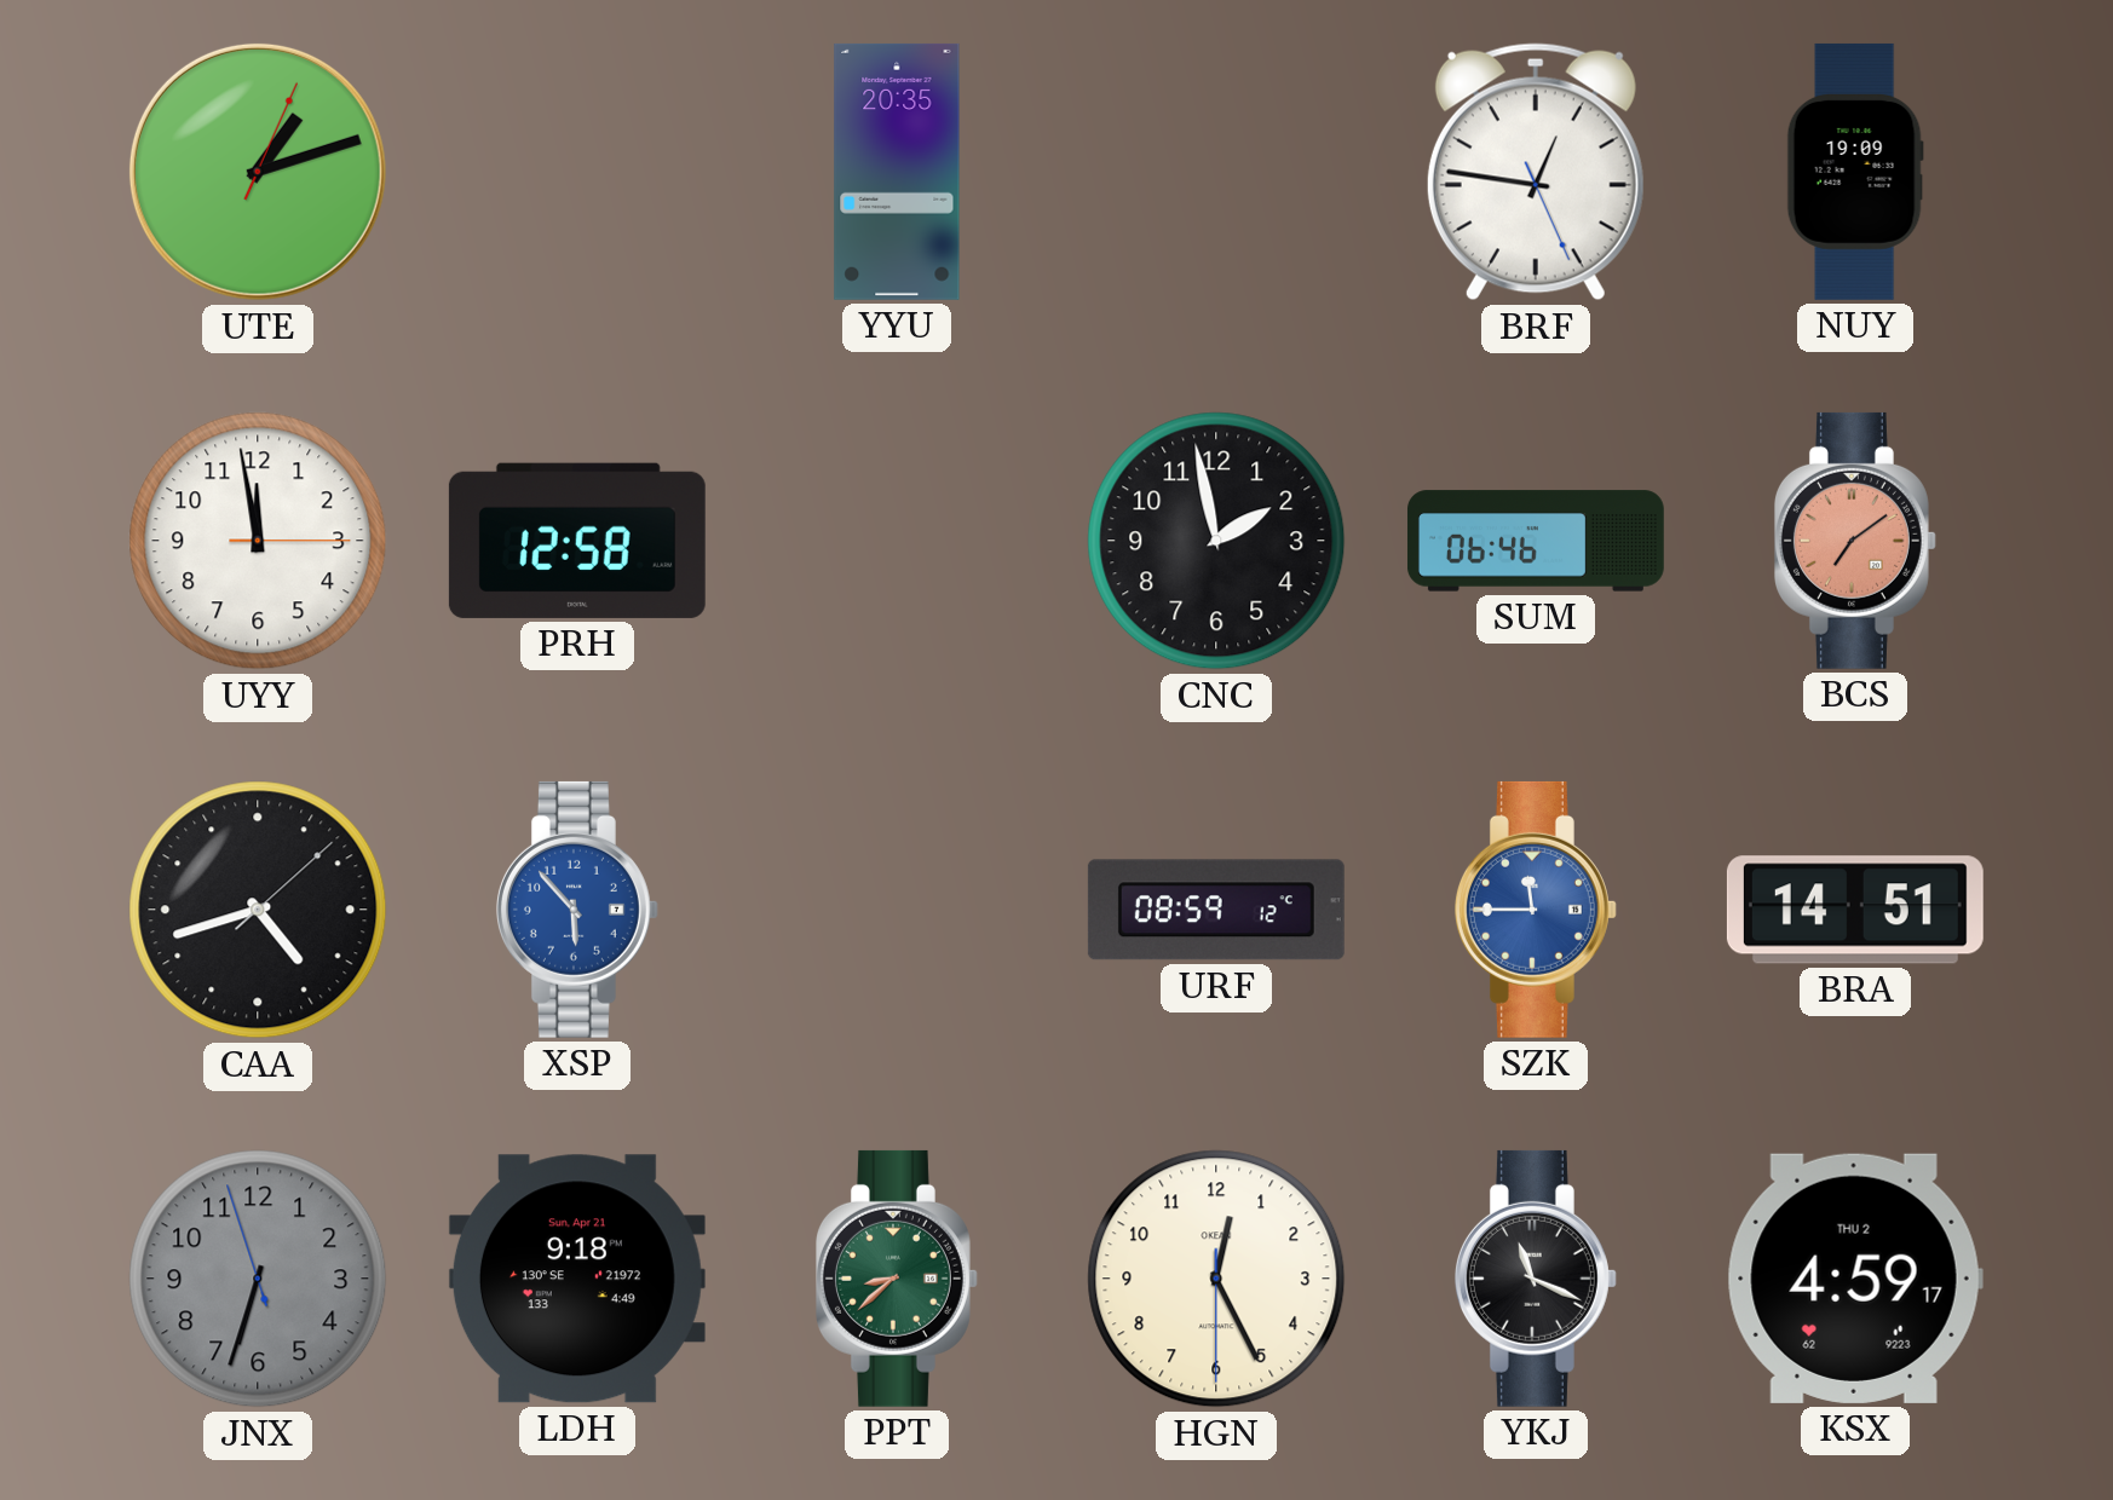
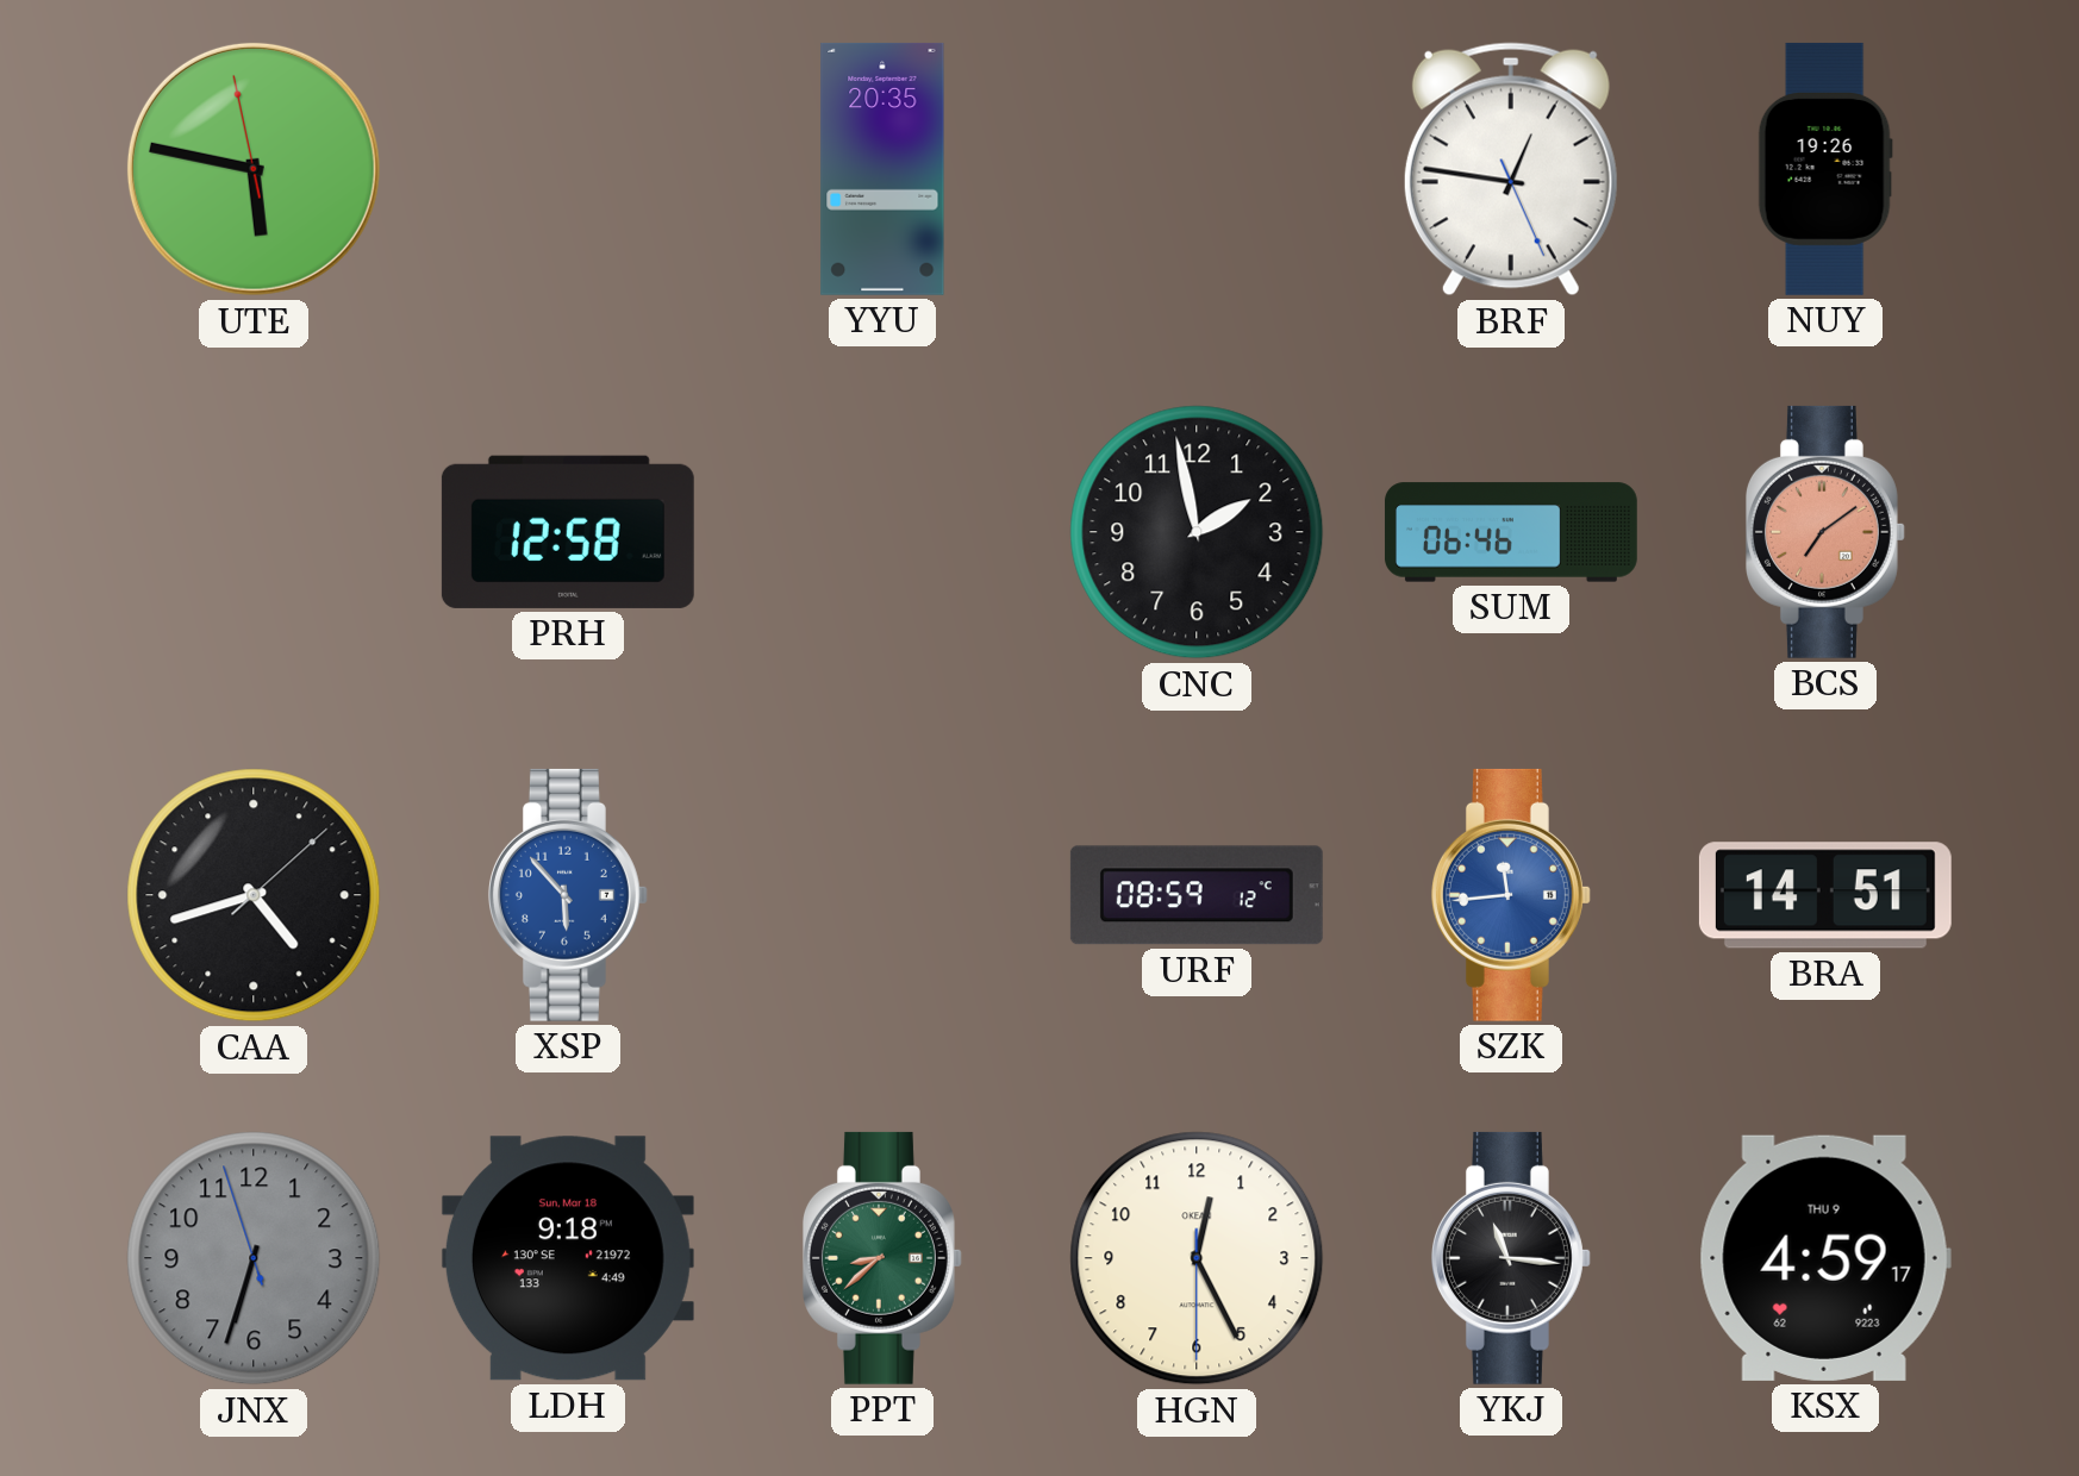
UTE: 1:12 -> 5:46 (254, 169)
NUY: 19:09 -> 19:26 (1825, 169)
UYY: 11:58 -> none (258, 541)
SZK: 11:45 -> 11:44 (1511, 895)
LDH date: Sun, Apr 21 -> Sun, Mar 18 (568, 1258)
YKJ: 11:19 -> 11:16 (1511, 1258)
KSX date: THU 2 -> THU 9 (1825, 1258)
